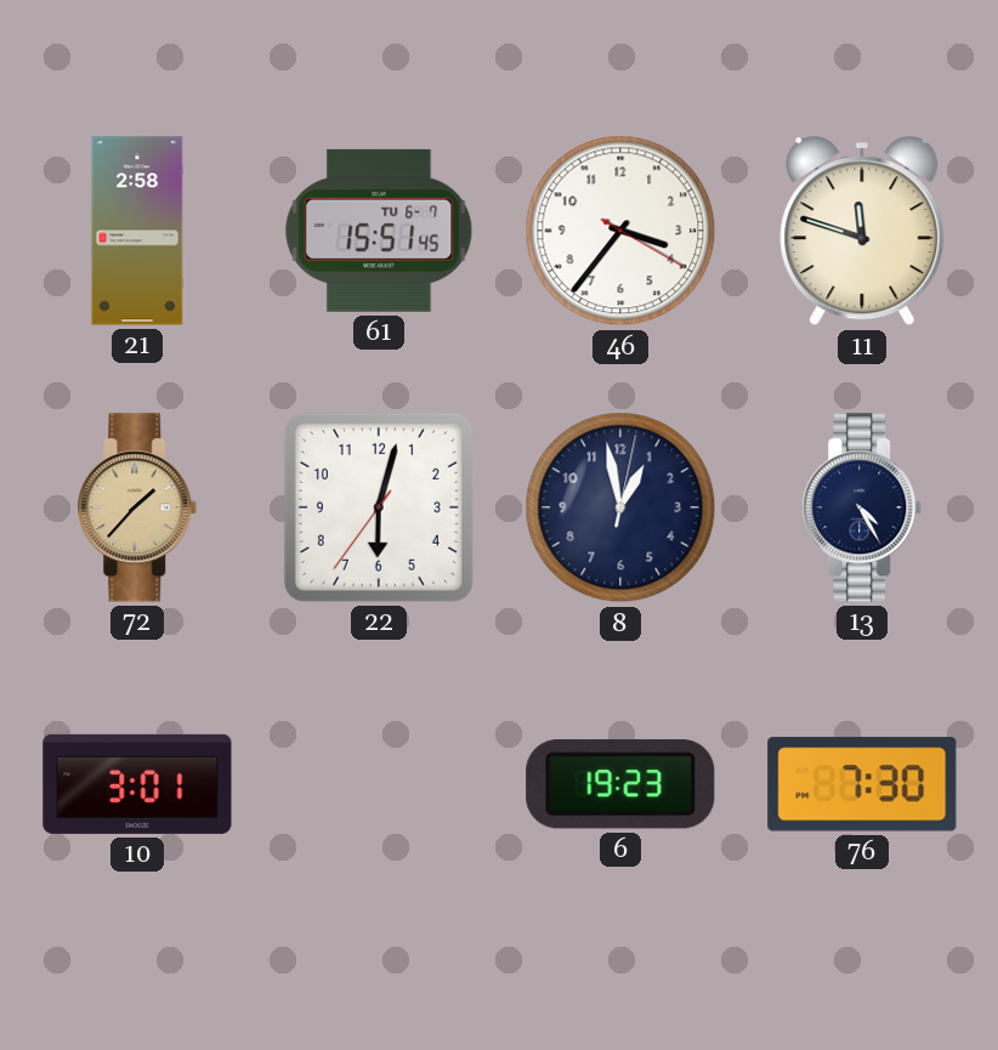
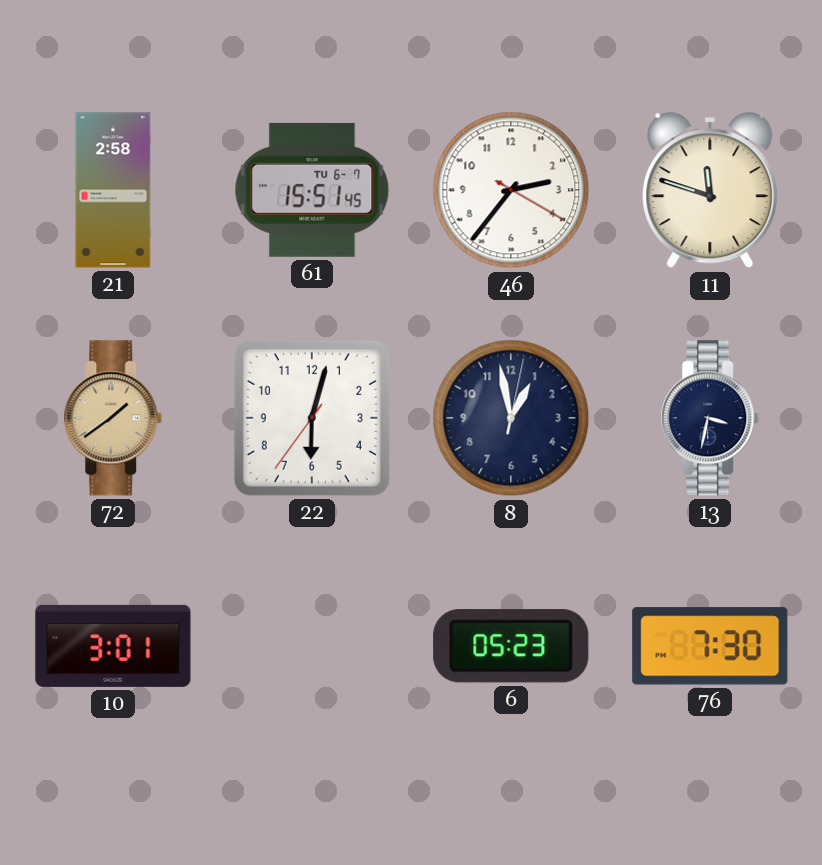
46: 3:36 -> 2:36 (511, 190)
72: 1:37 -> 1:39 (113, 418)
13: 4:25 -> 3:32 (710, 418)
6: 19:23 -> 05:23 (511, 646)
